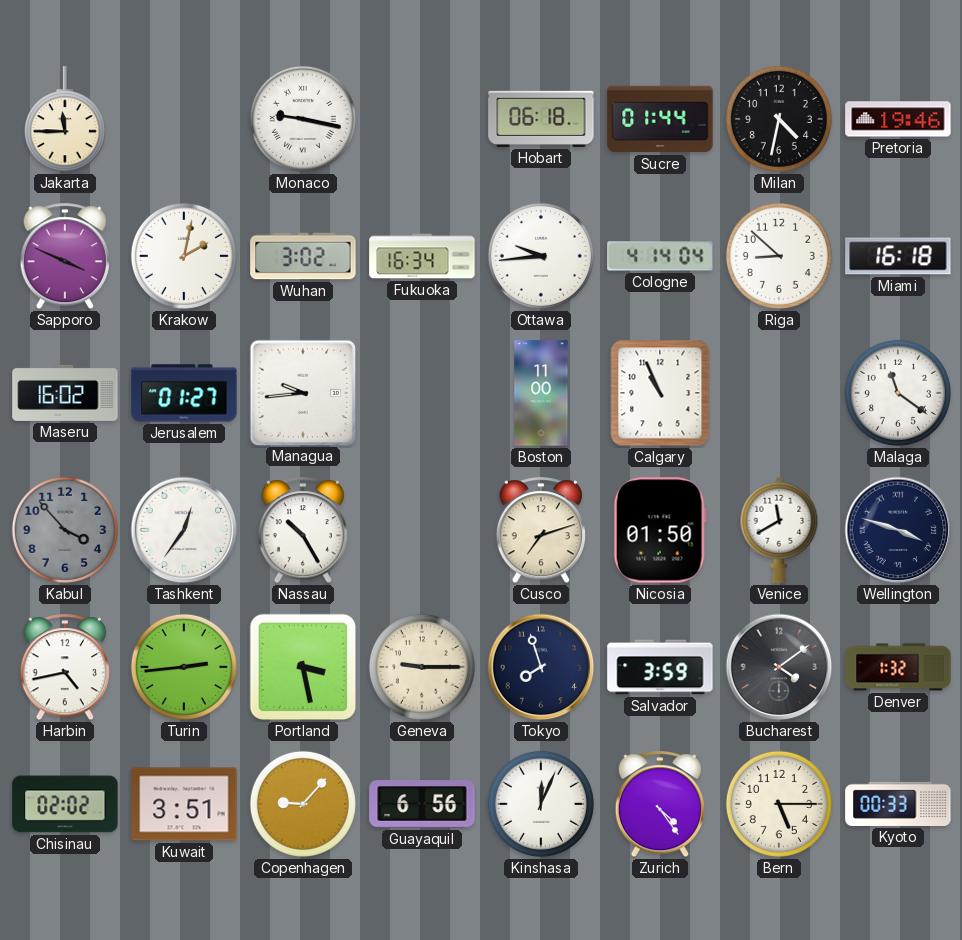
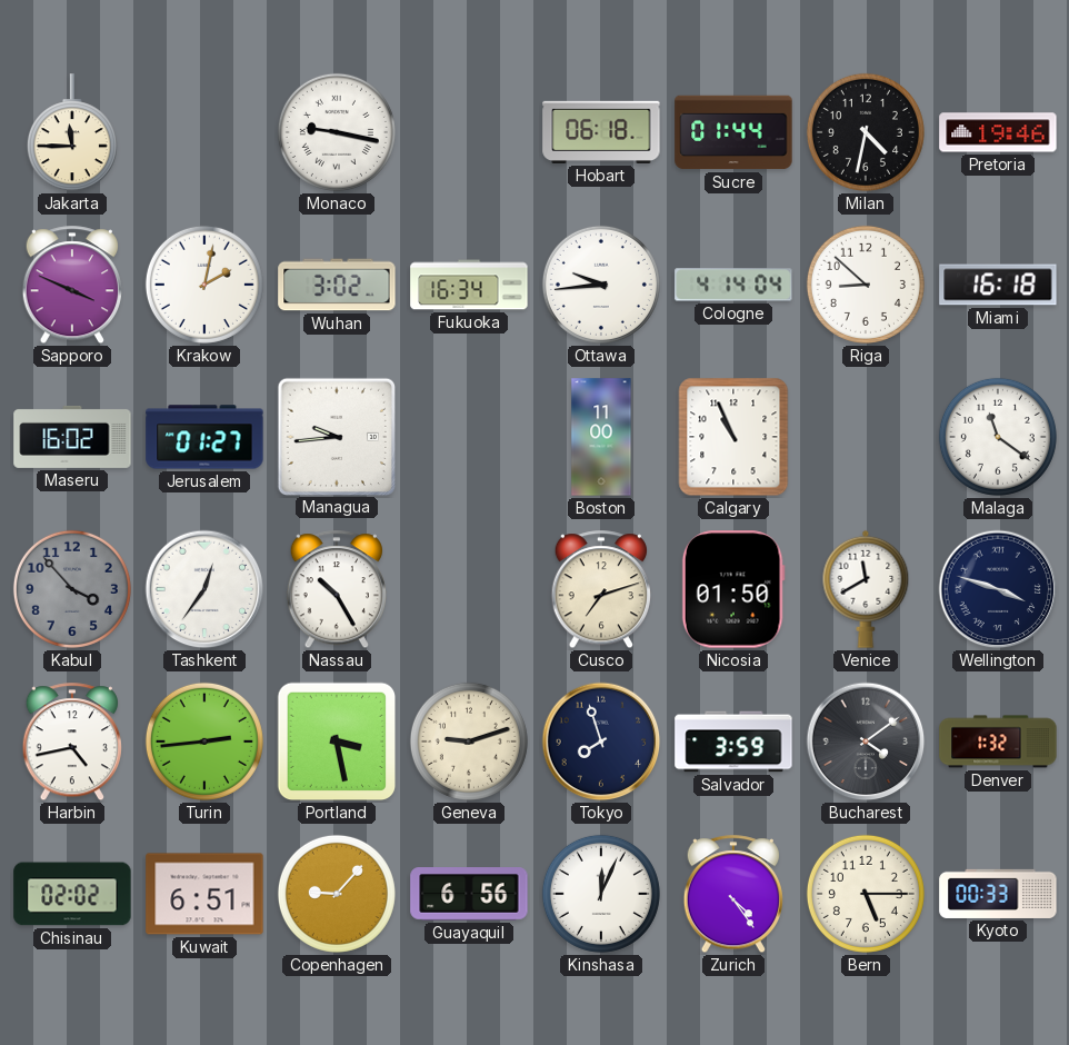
Geneva: 9:15 -> 9:12 (469, 742)
Kuwait: 3:51 -> 6:51 (204, 894)
